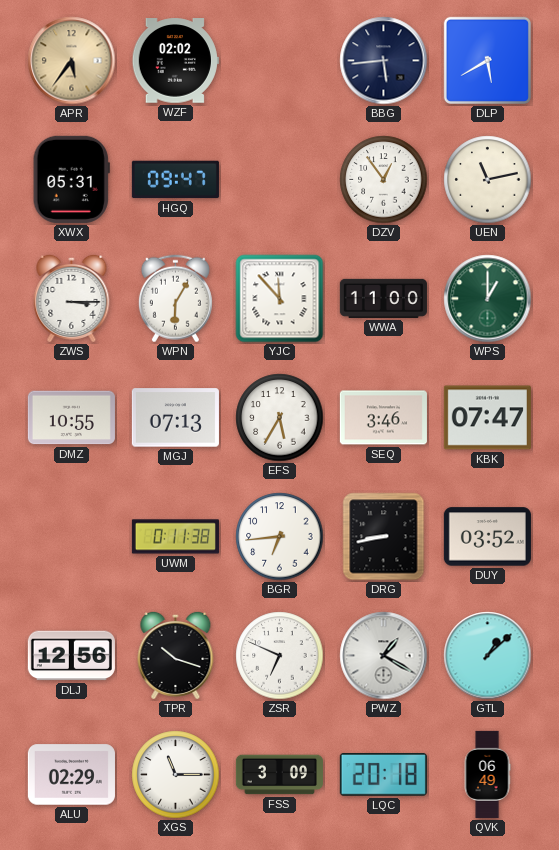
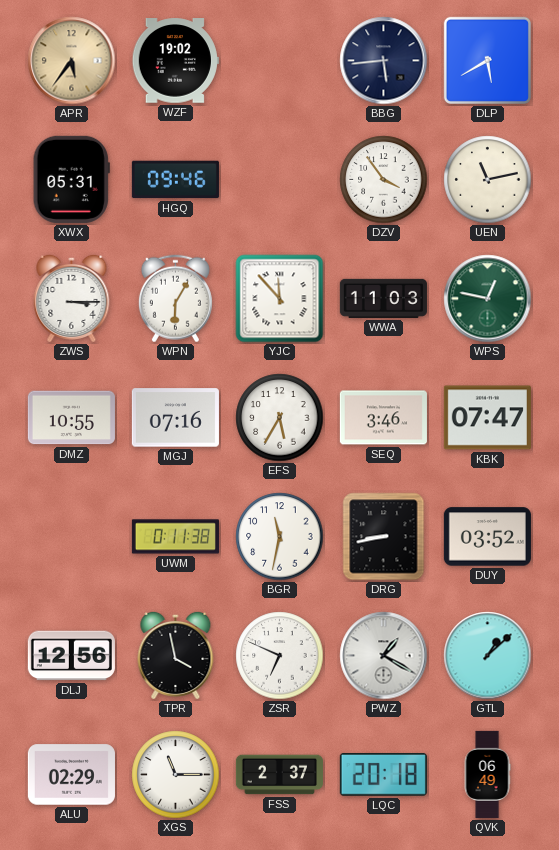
WZF: 02:02 -> 19:02 (175, 61)
HGQ: 09:47 -> 09:46 (175, 180)
DZV: 12:54 -> 3:54 (384, 180)
WWA: 11:00 -> 11:03 (383, 298)
WPS: 1:00 -> 12:47 (488, 299)
MGJ: 07:13 -> 07:16 (175, 418)
BGR: 6:44 -> 11:32 (280, 537)
TPR: 10:18 -> 3:58 (176, 655)
FSS: 3:09 -> 2:37 (279, 775)
